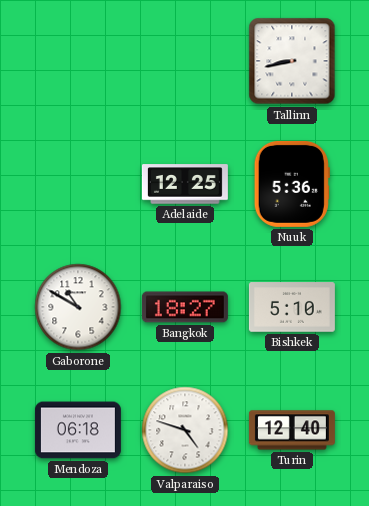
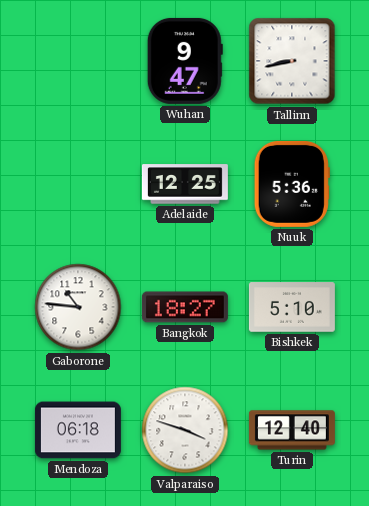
Wuhan: none -> 9:47 (185, 61)
Gaborone: 10:50 -> 10:46 (78, 307)
Valparaiso: 4:48 -> 3:48 (185, 430)
